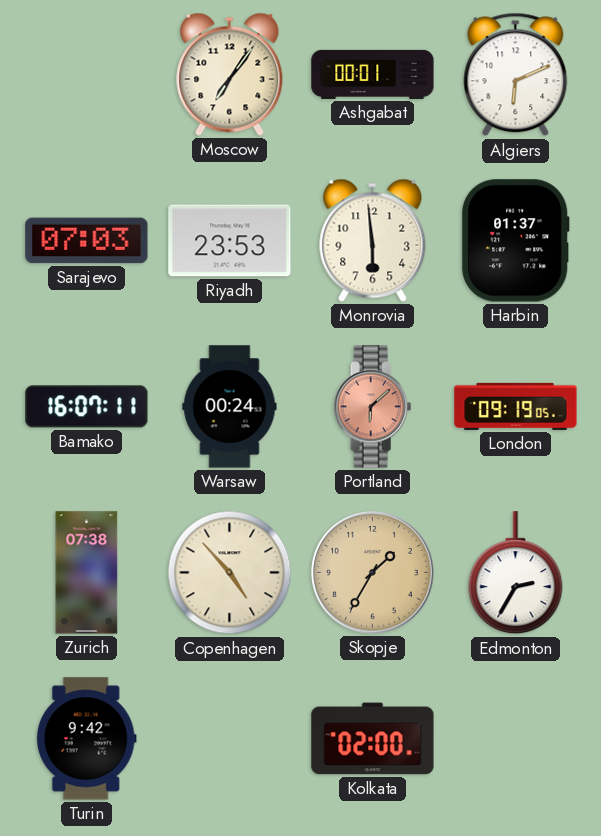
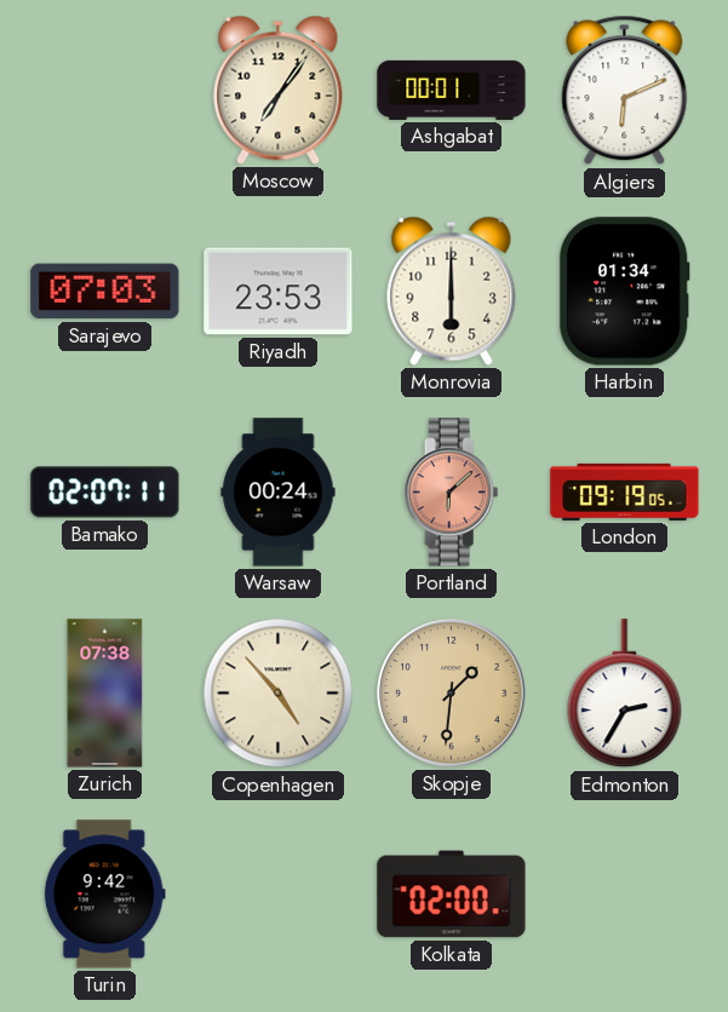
Monrovia: 5:59 -> 6:00 (452, 291)
Harbin: 01:37 -> 01:34 (624, 292)
Bamako: 16:07 -> 02:07 (105, 493)
Skopje: 1:35 -> 1:31 (452, 694)
